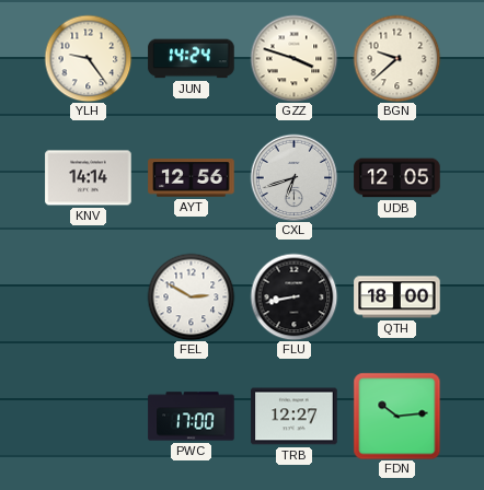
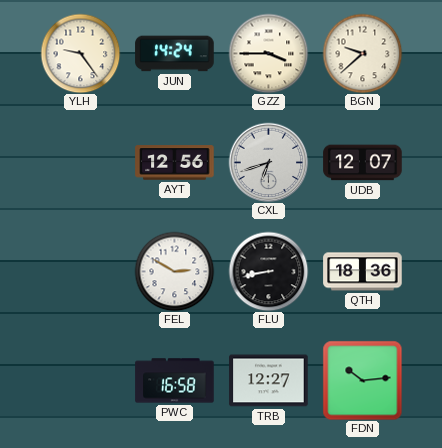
GZZ: 3:48 -> 3:45 (268, 53)
KNV: 14:14 -> none (89, 178)
UDB: 12:05 -> 12:07 (363, 163)
QTH: 18:00 -> 18:36 (363, 272)
PWC: 17:00 -> 16:58 (175, 381)
